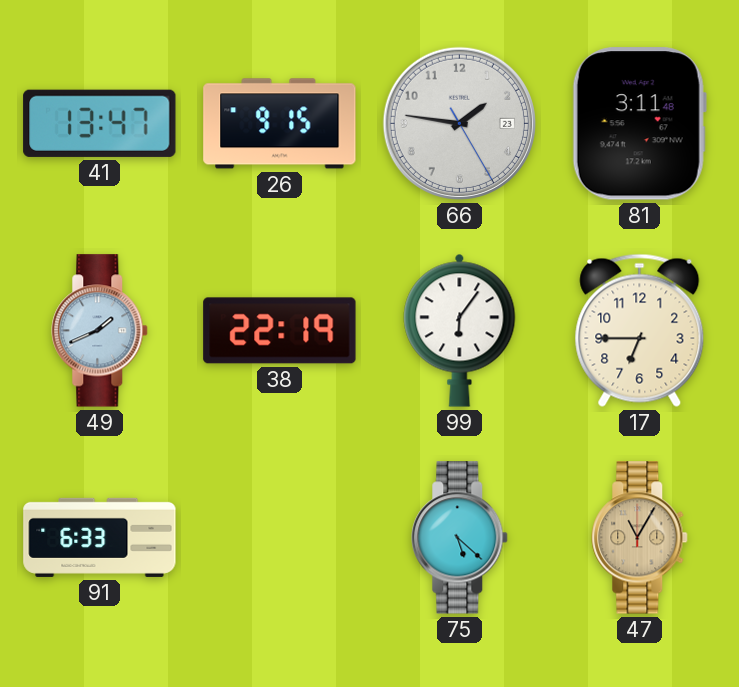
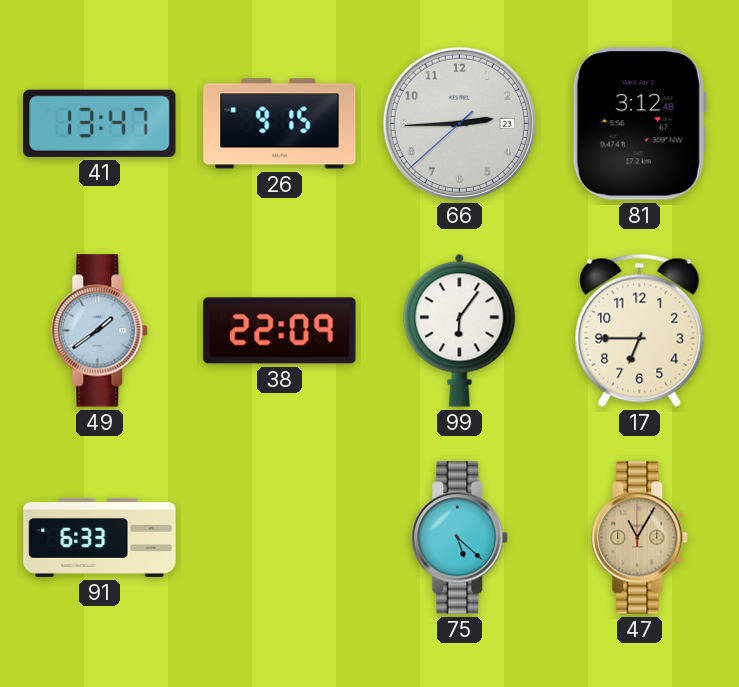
66: 1:46 -> 2:44 (459, 123)
81: 3:11 -> 3:12 (639, 124)
49: 1:41 -> 1:39 (100, 331)
38: 22:19 -> 22:09 (280, 331)
